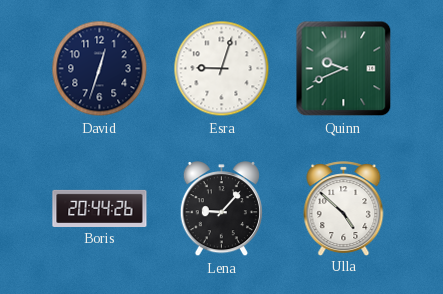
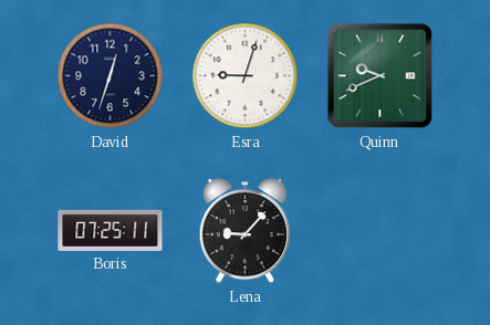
Boris: 20:44 -> 07:25 (111, 230)
Ulla: 4:52 -> none (344, 208)
